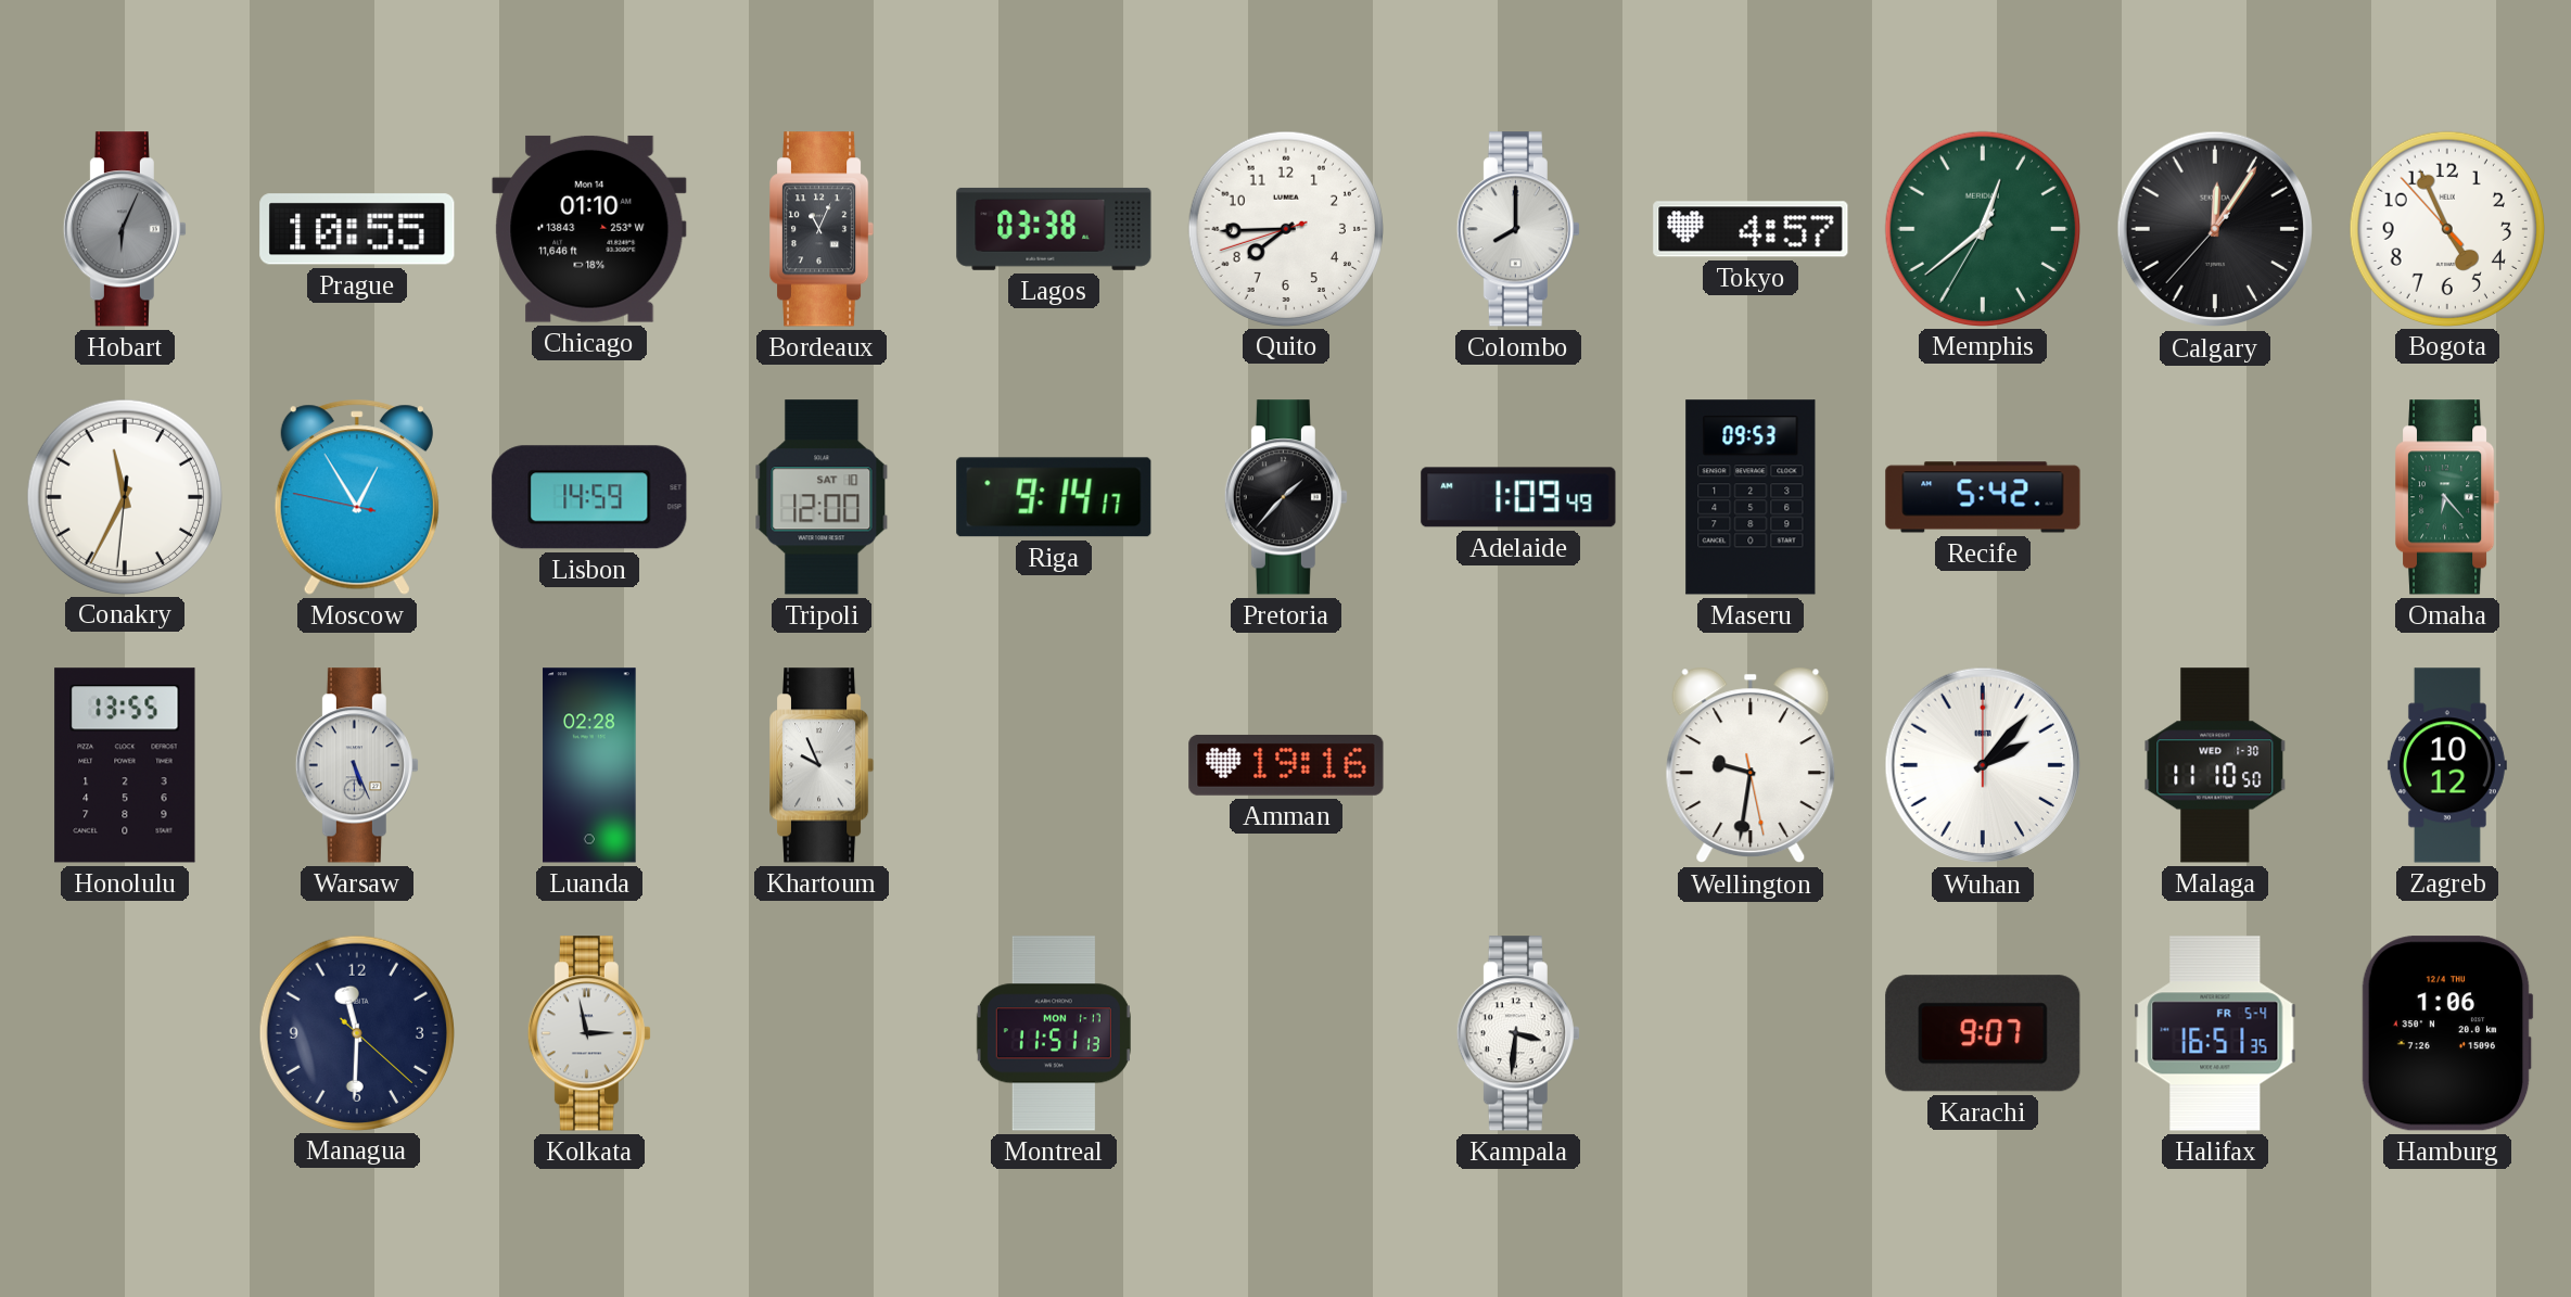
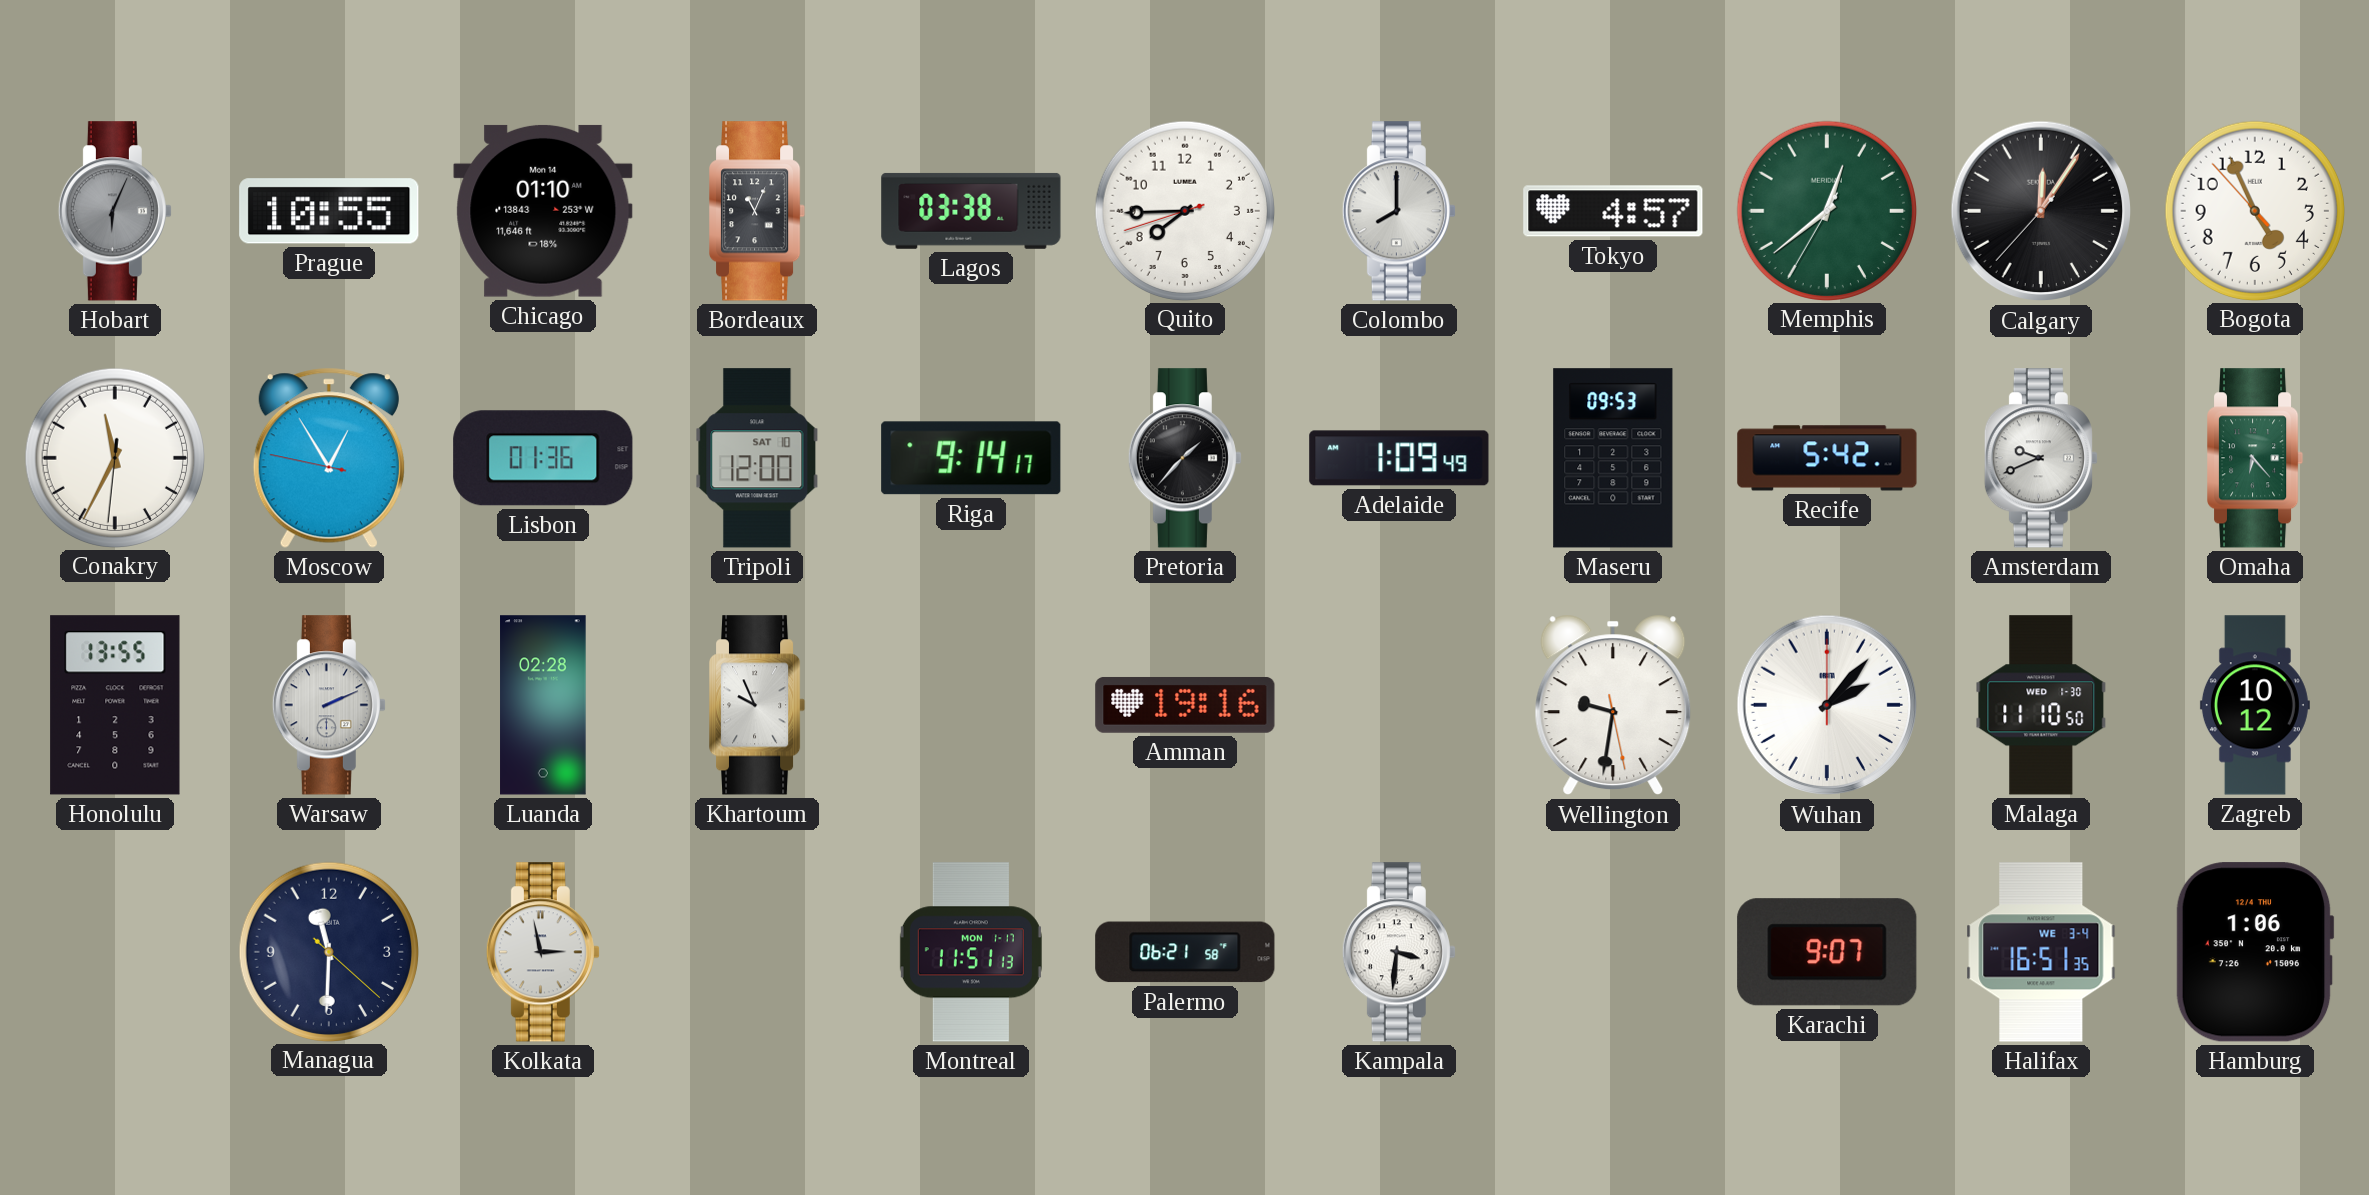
Lisbon: 14:59 -> 01:36 (543, 458)
Amsterdam: none -> 9:41 (2041, 458)
Warsaw: 5:26 -> 2:11 (329, 705)
Palermo: none -> 06:21 (1185, 952)
Halifax date: FR 5-4 -> WE 3-4 (2041, 952)
